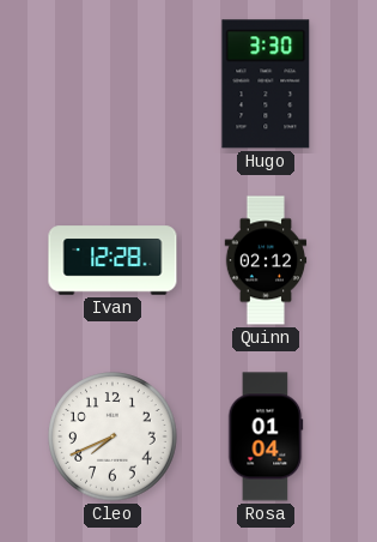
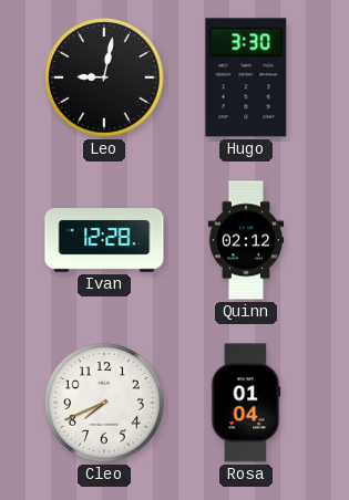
Leo: none -> 9:02 (104, 77)
